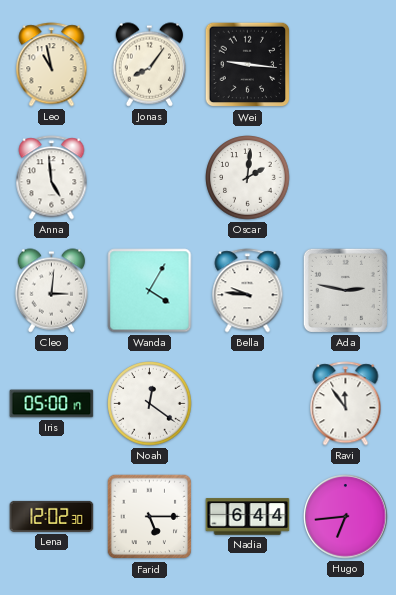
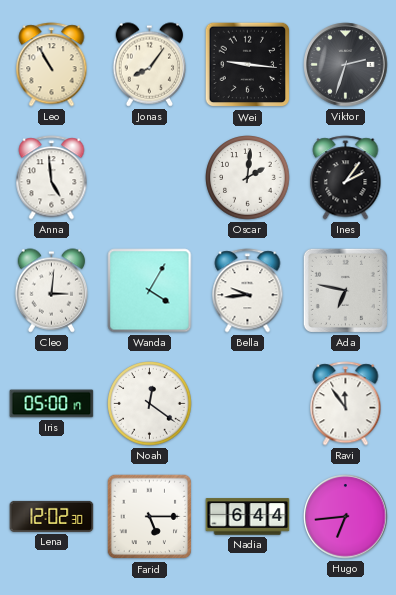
Leo: 10:58 -> 10:55 (52, 65)
Viktor: none -> 2:33 (346, 65)
Ines: none -> 2:06 (346, 178)
Bella: 9:46 -> 9:44 (248, 291)
Ada: 2:47 -> 6:47 (345, 290)
